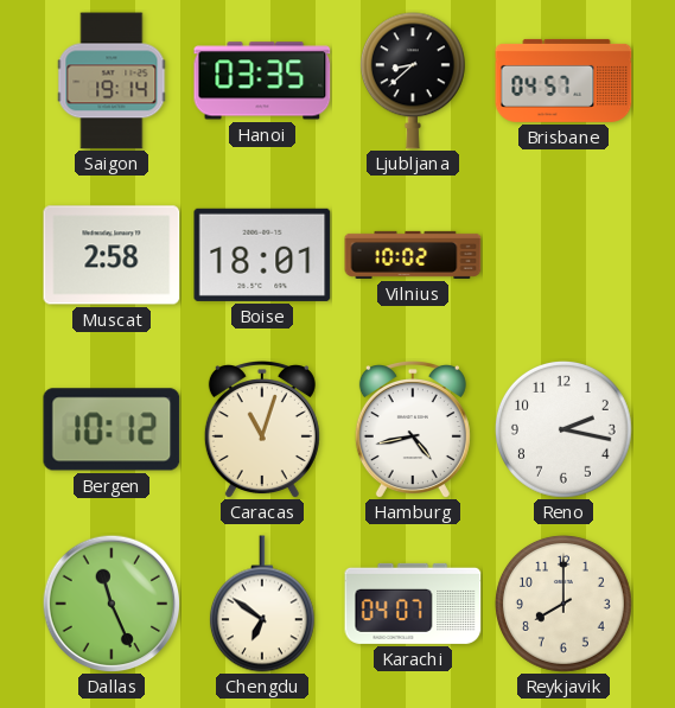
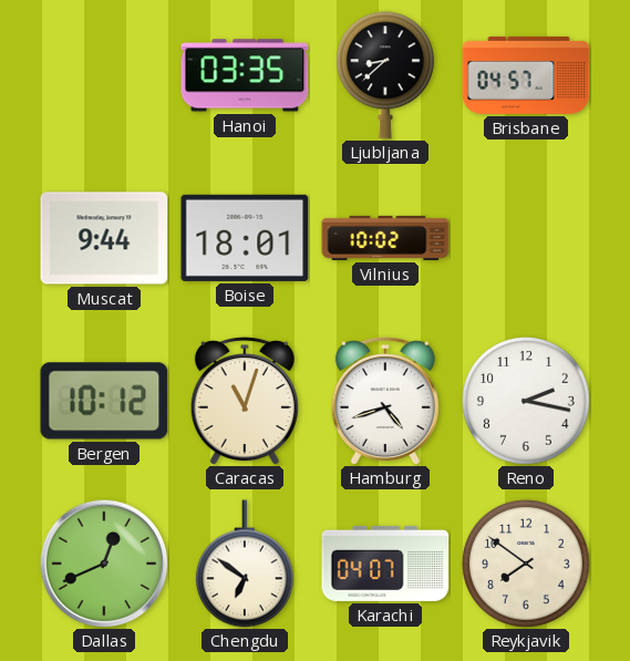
Saigon: 19:14 -> none (112, 81)
Muscat: 2:58 -> 9:44 (104, 238)
Hamburg: 4:43 -> 4:42 (385, 402)
Dallas: 11:26 -> 12:41 (104, 564)
Reykjavik: 8:00 -> 7:51 (526, 564)
